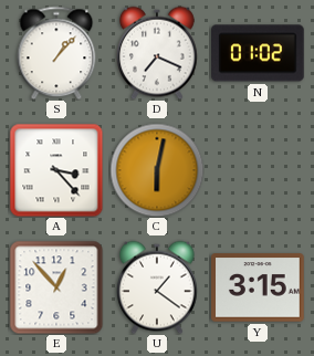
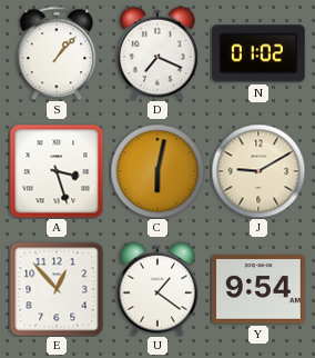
A: 3:23 -> 3:27 (57, 171)
J: none -> 9:10 (258, 171)
Y: 3:15 -> 9:54 (260, 289)
